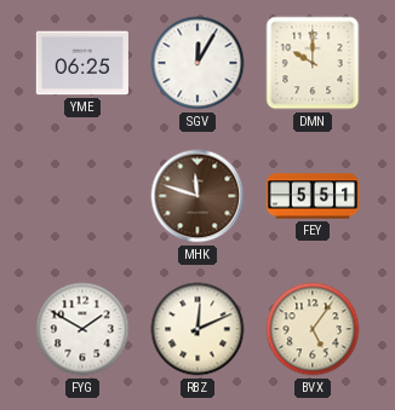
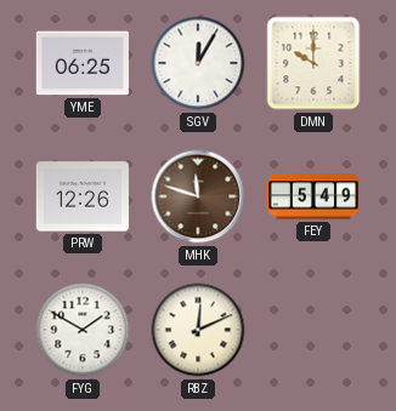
PRW: none -> 12:26 (83, 196)
FEY: 5:51 -> 5:49 (312, 196)
BVX: 5:06 -> none (313, 329)
